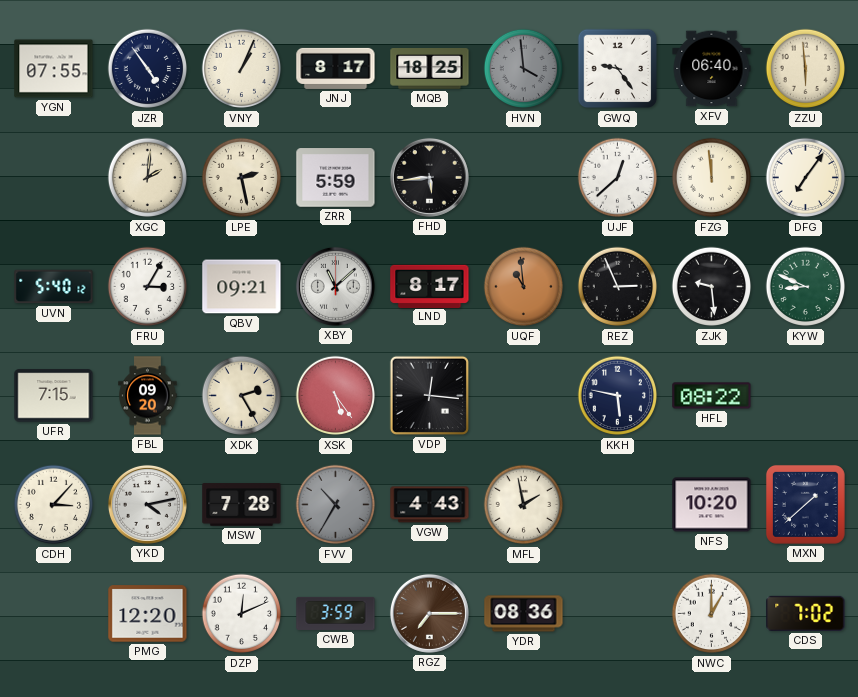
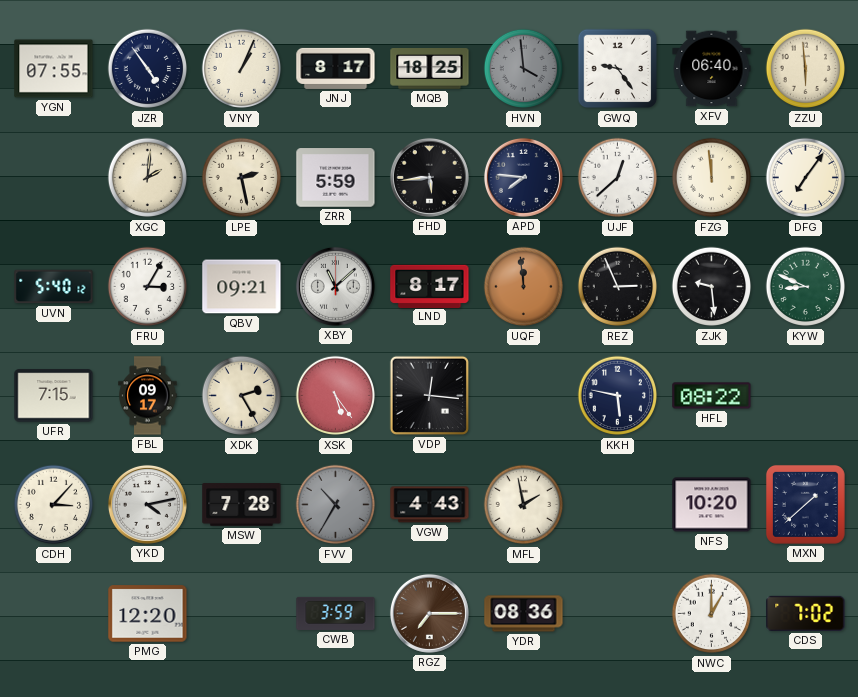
APD: none -> 7:46 (523, 177)
UQF: 10:59 -> 11:59 (524, 287)
FBL: 09:20 -> 09:17 (148, 396)
DZP: 12:11 -> none (242, 614)
